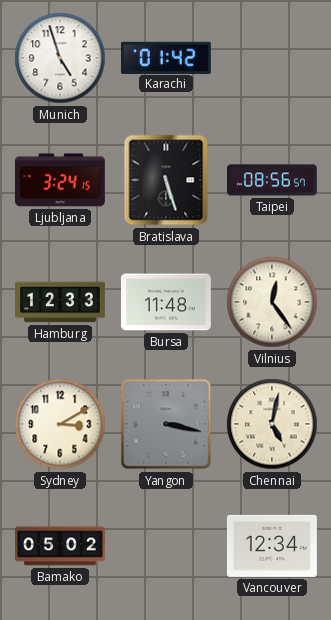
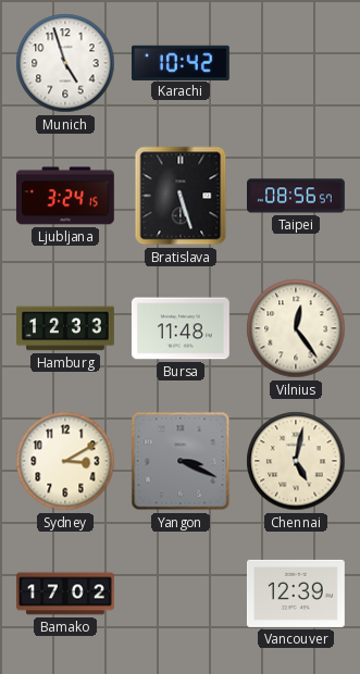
Karachi: 01:42 -> 10:42 (181, 62)
Yangon: 3:17 -> 3:19 (181, 461)
Bamako: 05:02 -> 17:02 (66, 594)
Vancouver: 12:34 -> 12:39 (296, 594)
